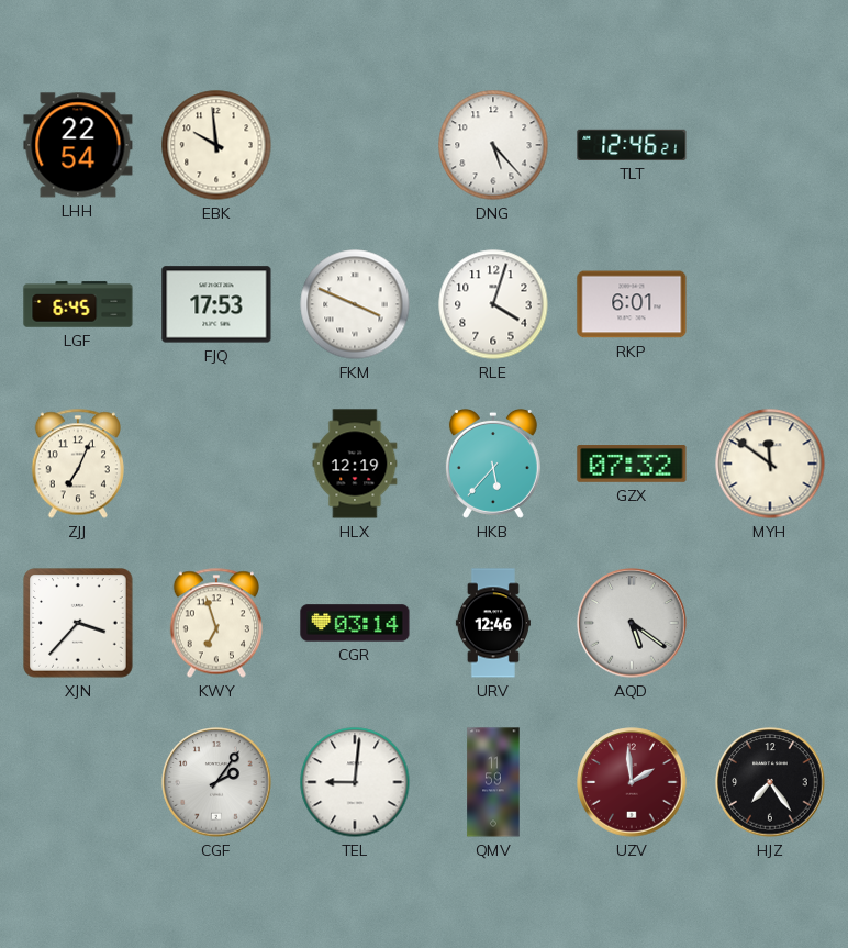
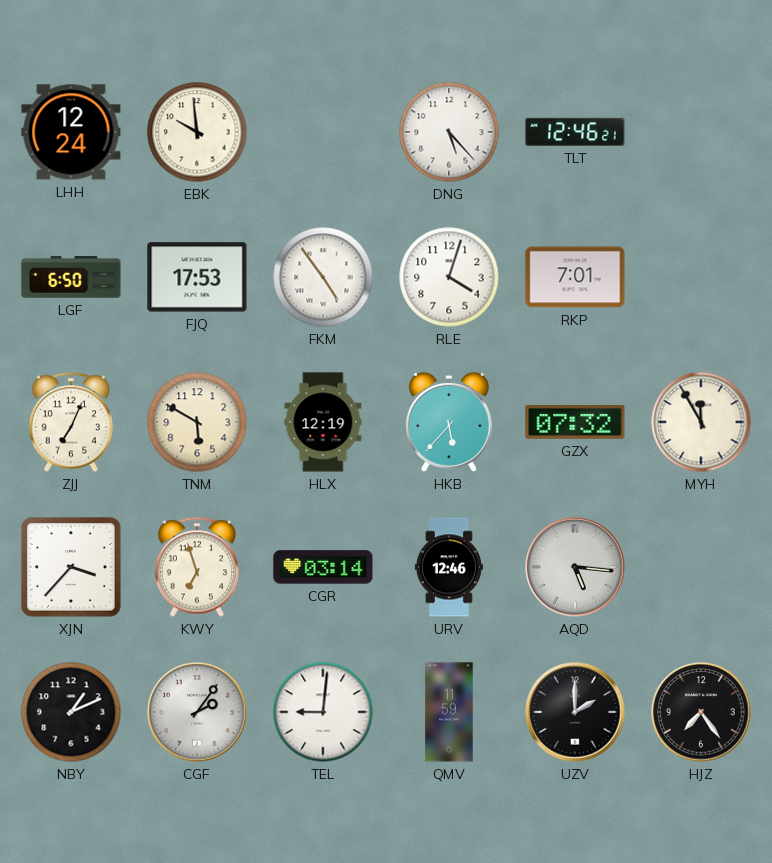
LHH: 22:54 -> 12:24 (71, 132)
LGF: 6:45 -> 6:50 (71, 277)
FKM: 3:49 -> 4:54 (323, 277)
RKP: 6:01 -> 7:01 (575, 277)
TNM: none -> 5:50 (197, 422)
MYH: 11:51 -> 11:55 (701, 422)
AQD: 5:21 -> 5:16 (575, 567)
NBY: none -> 1:11 (71, 712)
UZV: 1:59 -> 2:00 (575, 712)
UZV dial: burgundy -> black (575, 712)
